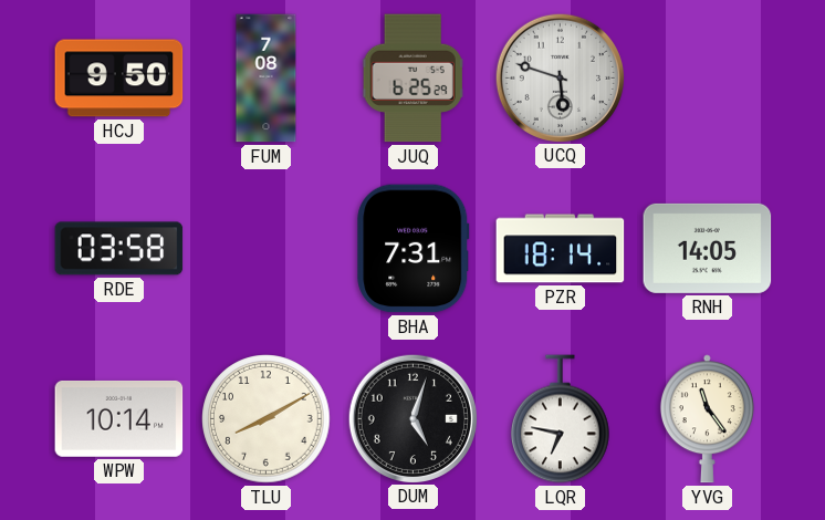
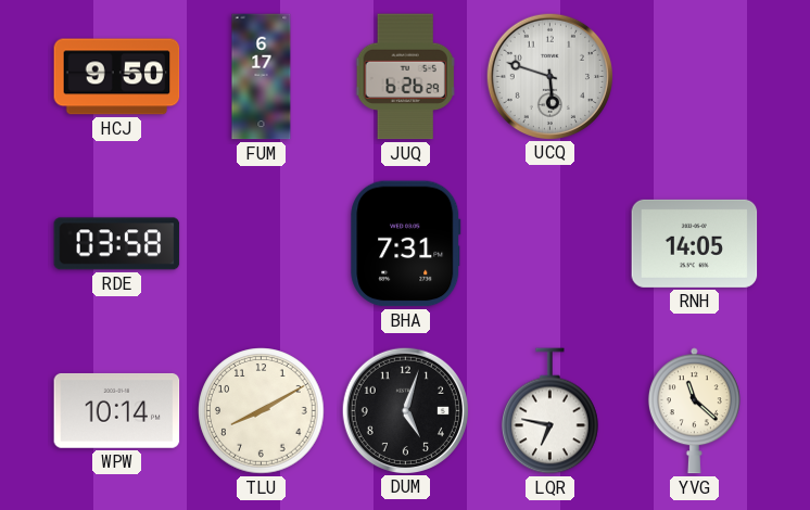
FUM: 7:08 -> 6:17 (262, 77)
JUQ: 6:25 -> 6:26 (406, 77)
PZR: 18:14 -> none (561, 249)
YVG: 11:24 -> 11:22 (694, 411)
